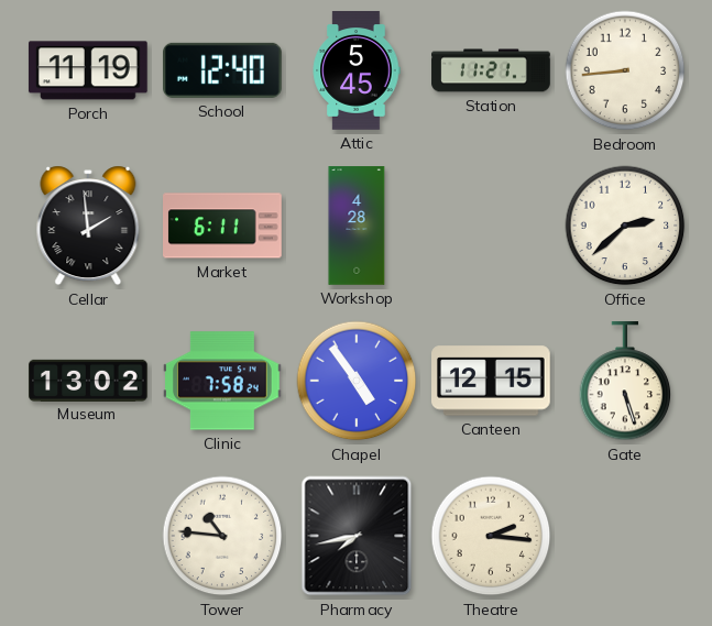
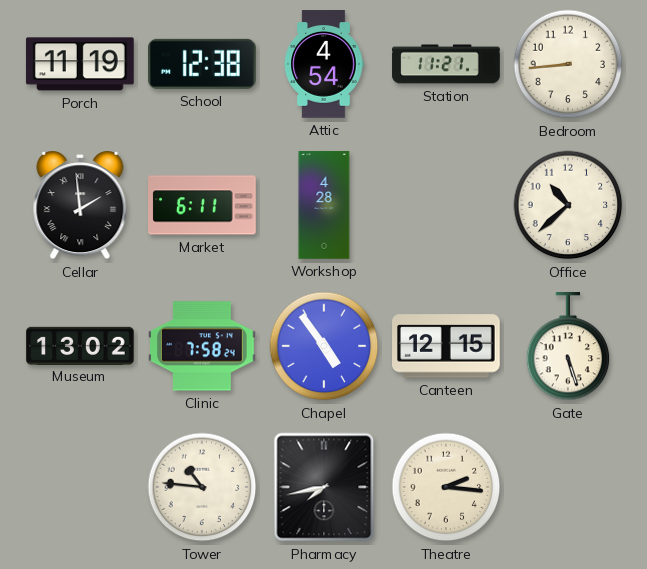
School: 12:40 -> 12:38 (203, 64)
Attic: 5:45 -> 4:54 (324, 64)
Office: 2:38 -> 10:38 (568, 205)
